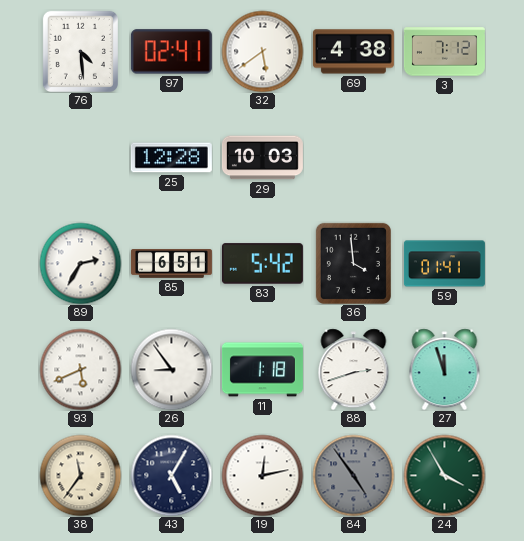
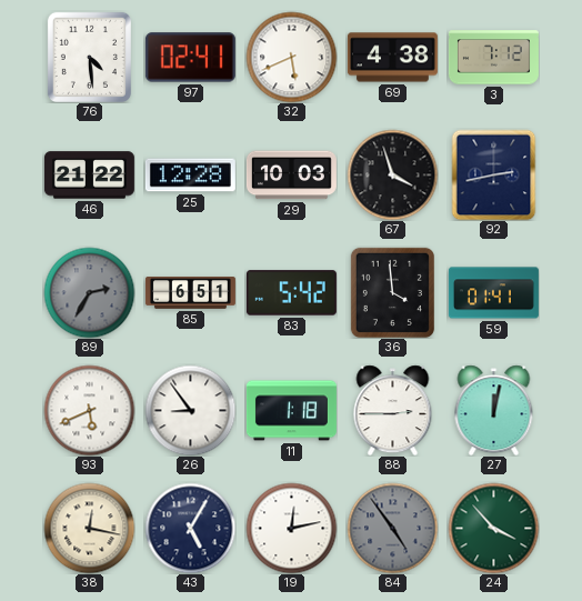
32: 5:39 -> 5:41 (291, 57)
46: none -> 21:22 (89, 176)
67: none -> 3:57 (392, 174)
92: none -> 2:43 (494, 174)
89 dial: white -> grey (89, 292)
88: 2:42 -> 2:45 (393, 410)
27: 11:57 -> 12:02 (494, 410)
38: 11:36 -> 12:17 (89, 528)
24: 3:55 -> 3:53 (493, 528)
